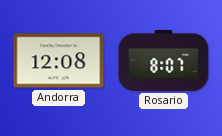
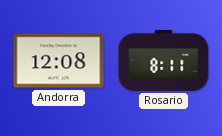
Rosario: 8:07 -> 8:11 (164, 60)
